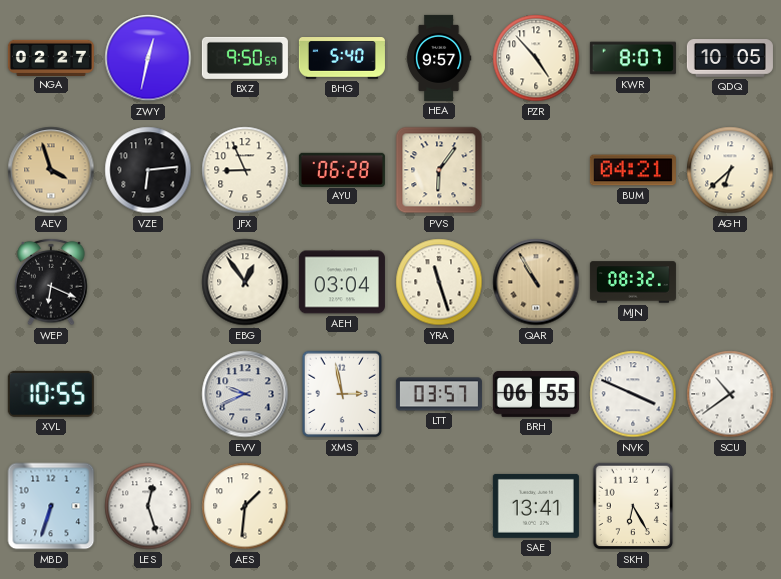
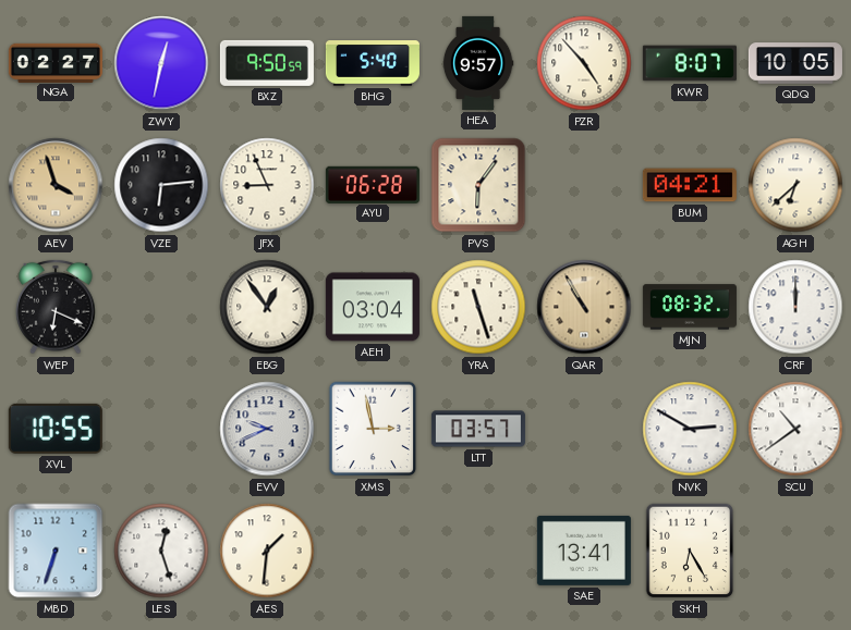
CRF: none -> 12:00 (795, 307)
BRH: 06:55 -> none (536, 394)
NVK: 3:49 -> 2:50 (690, 429)
